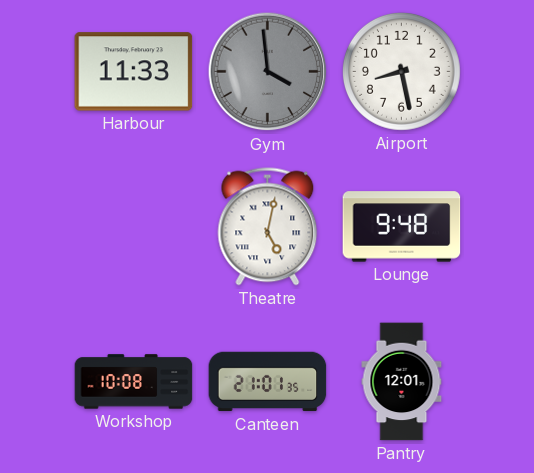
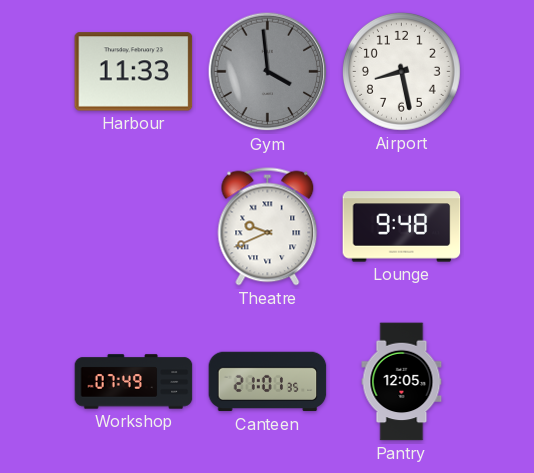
Theatre: 5:02 -> 9:41 (268, 227)
Workshop: 10:08 -> 07:49 (134, 382)
Pantry: 12:01 -> 12:05 (402, 382)
